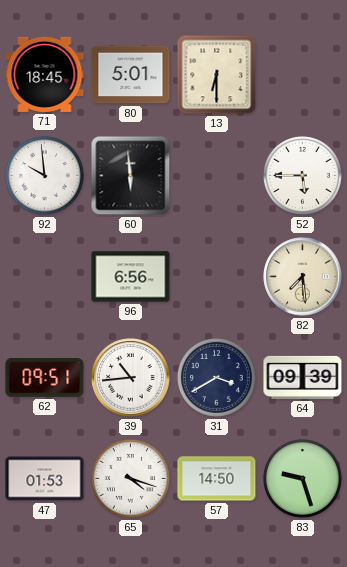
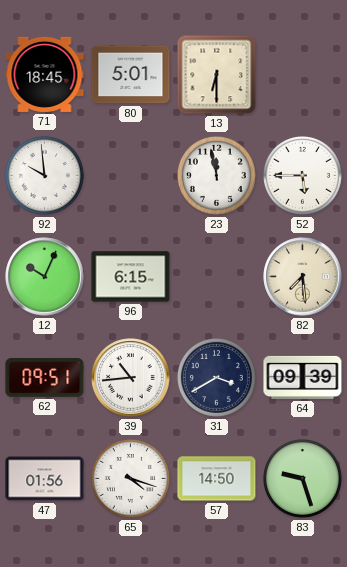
60: 5:59 -> none (131, 176)
23: none -> 11:58 (216, 175)
12: none -> 10:04 (45, 277)
96: 6:56 -> 6:15 (131, 277)
47: 01:53 -> 01:56 (45, 479)
